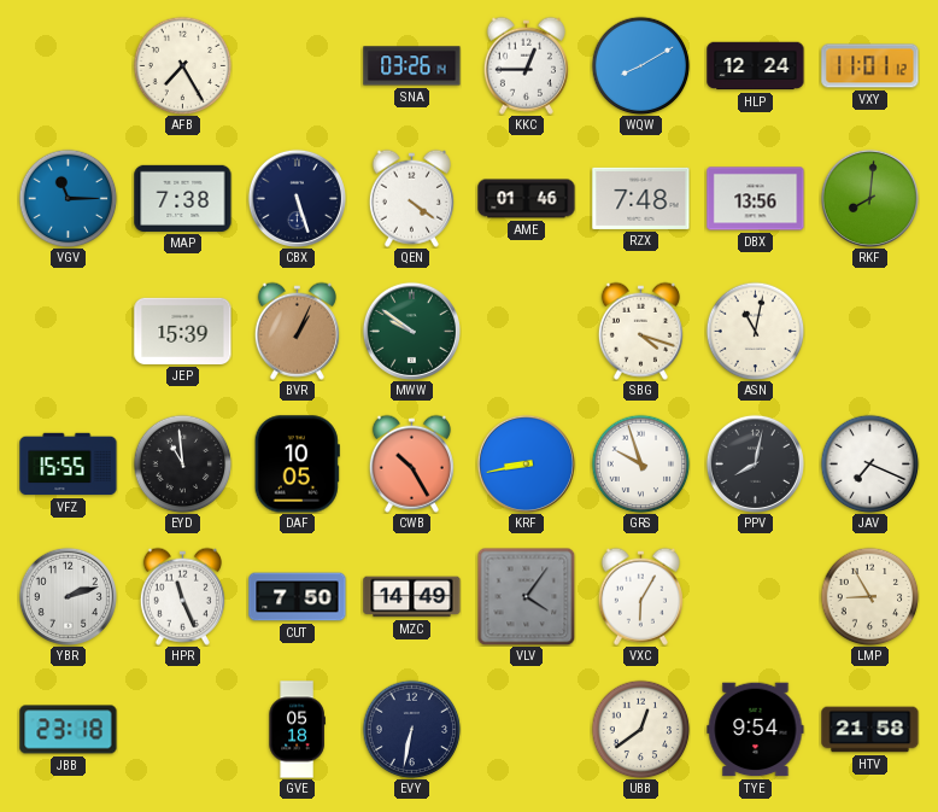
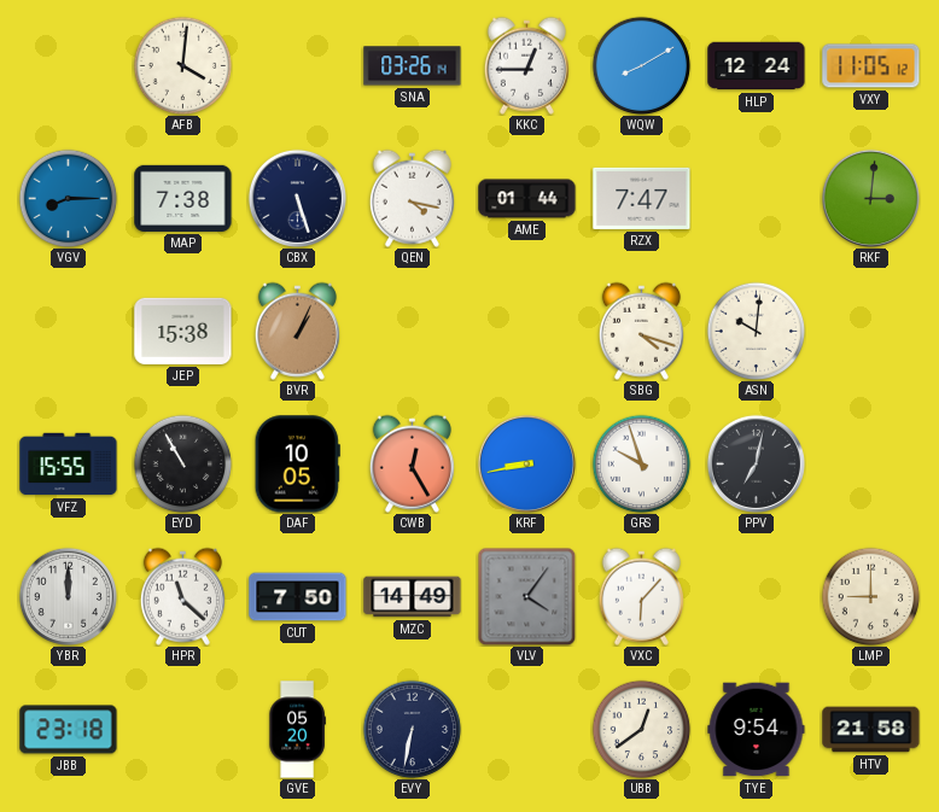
AFB: 7:25 -> 4:01 (182, 65)
VXY: 11:01 -> 11:05 (871, 66)
VGV: 11:15 -> 8:15 (68, 198)
QEN: 4:21 -> 4:17 (412, 198)
AME: 01:46 -> 01:44 (527, 199)
RZX: 7:48 -> 7:47 (642, 198)
DBX: 13:56 -> none (756, 199)
RKF: 8:01 -> 3:01 (870, 198)
JEP: 15:39 -> 15:38 (183, 331)
MWW: 9:51 -> none (411, 331)
ASN: 11:02 -> 10:01 (756, 331)
EYD: 10:59 -> 10:55 (182, 463)
CWB: 10:25 -> 12:25 (412, 463)
PPV: 8:02 -> 7:02 (756, 463)
JAV: 7:19 -> none (869, 463)
YBR: 2:12 -> 12:00 (68, 596)
HPR: 11:26 -> 11:22 (182, 596)
VXC: 6:05 -> 6:07 (641, 596)
LMP: 8:55 -> 9:00 (870, 596)
GVE: 05:18 -> 05:20 (297, 730)
